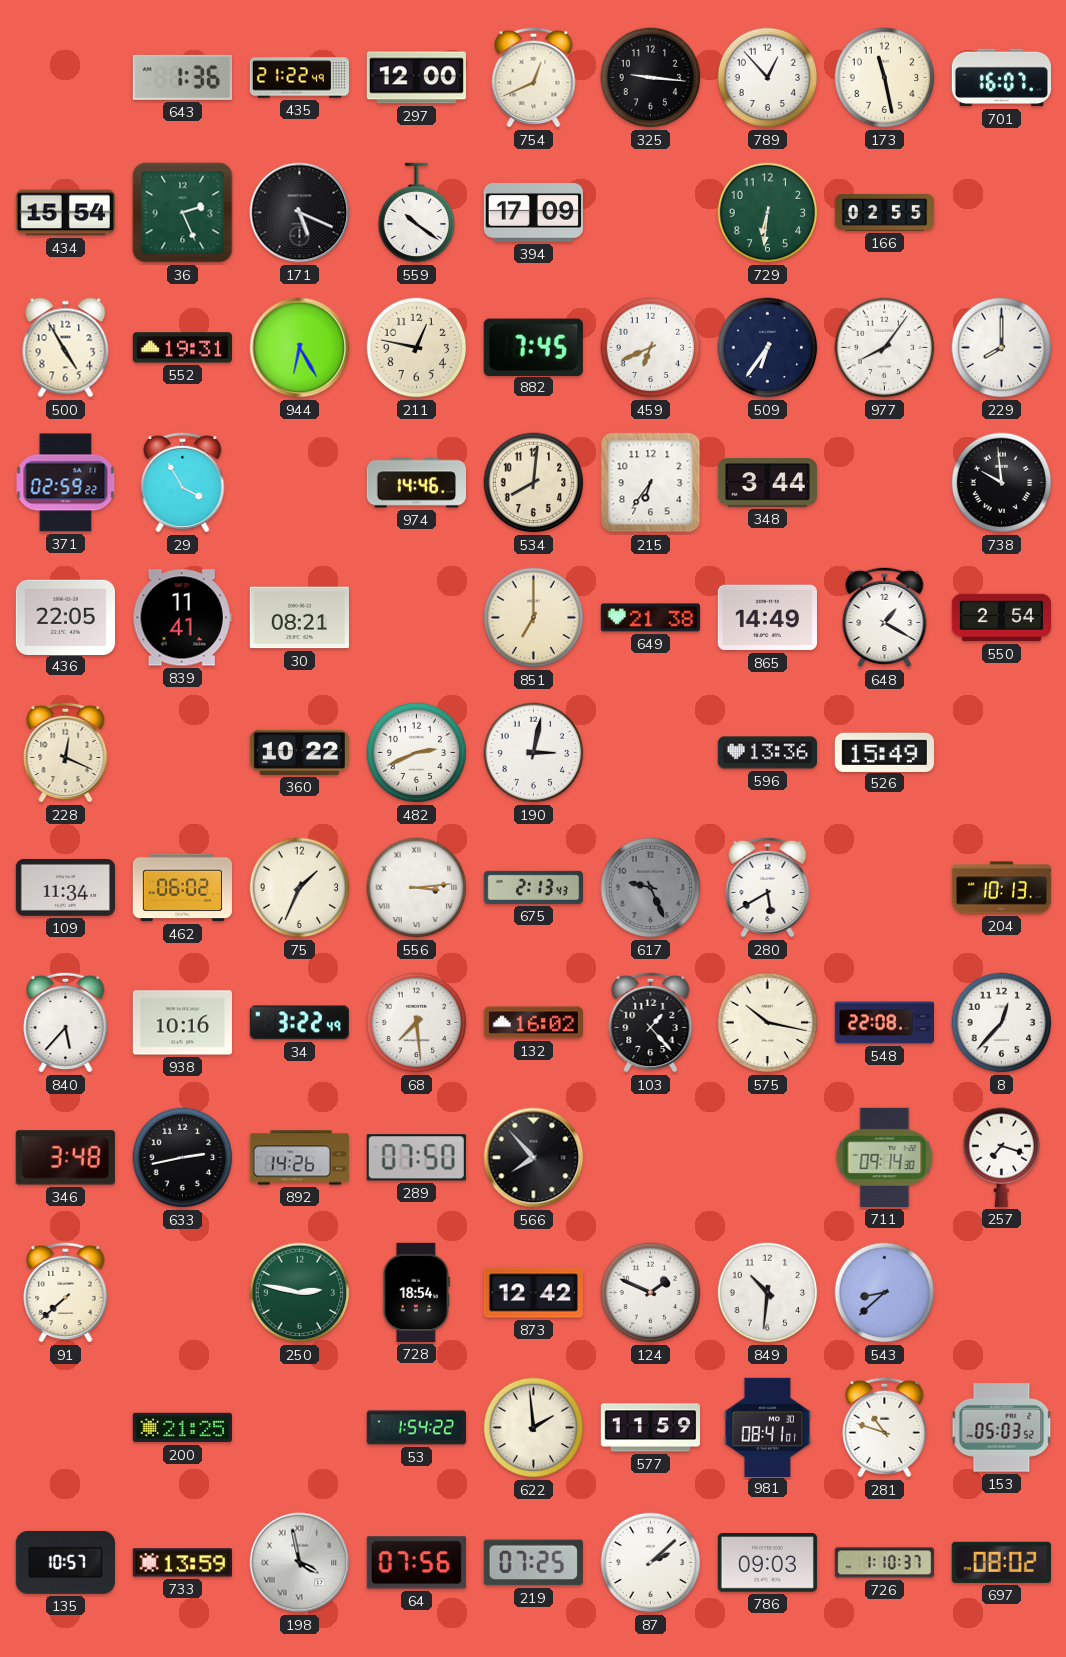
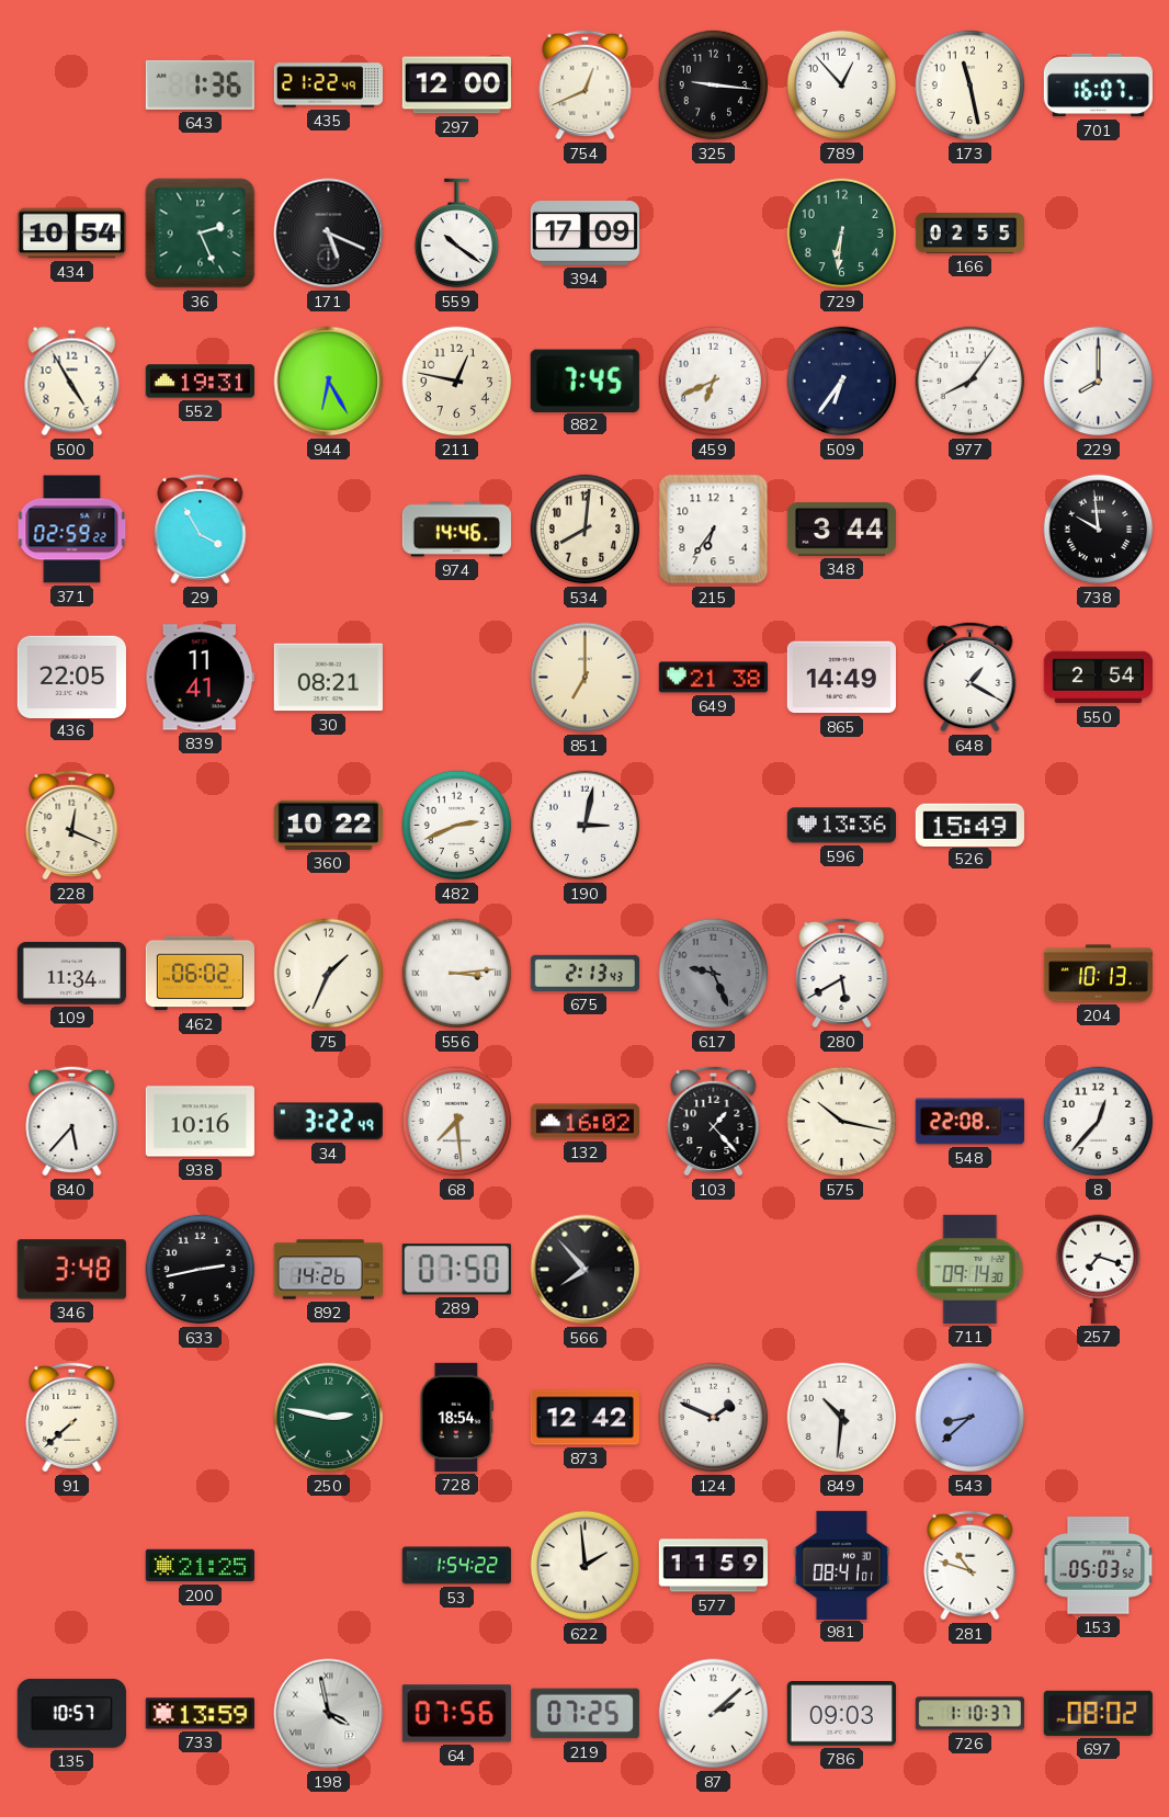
434: 15:54 -> 10:54 (71, 234)
